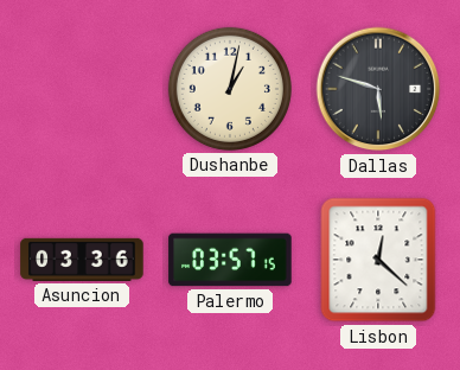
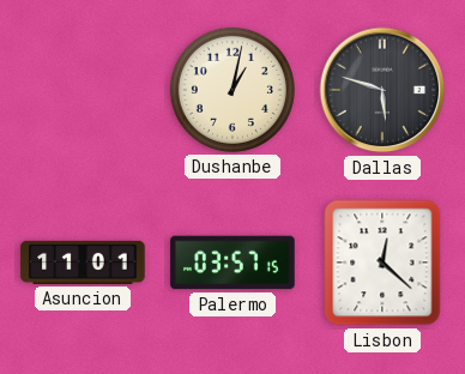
Asuncion: 03:36 -> 11:01 (83, 263)
